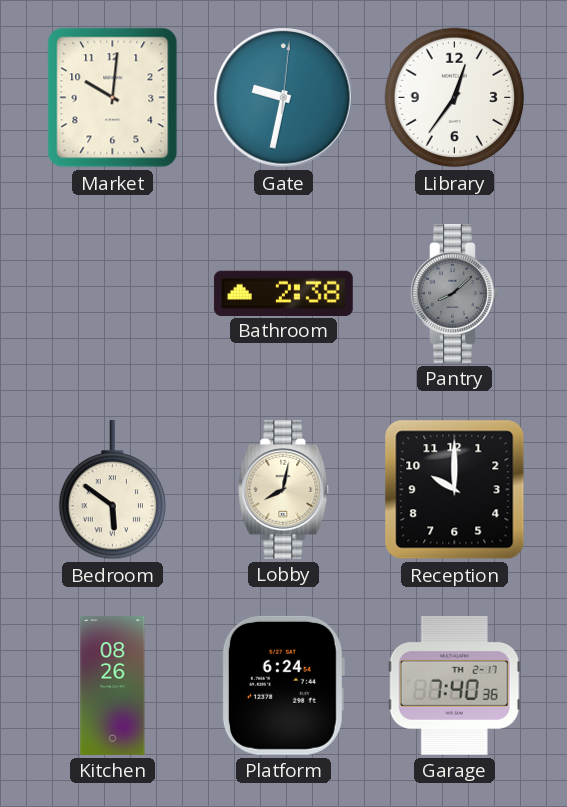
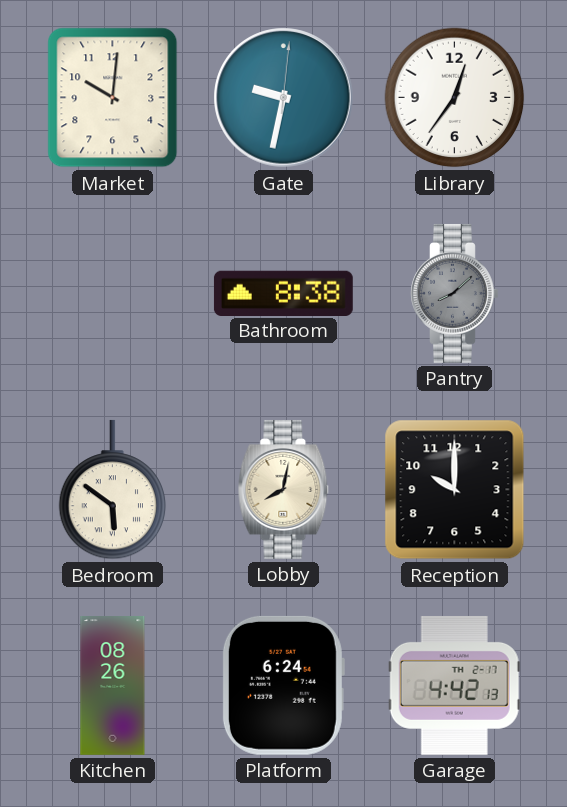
Bathroom: 2:38 -> 8:38 (283, 293)
Garage: 7:40 -> 4:42 (454, 685)
